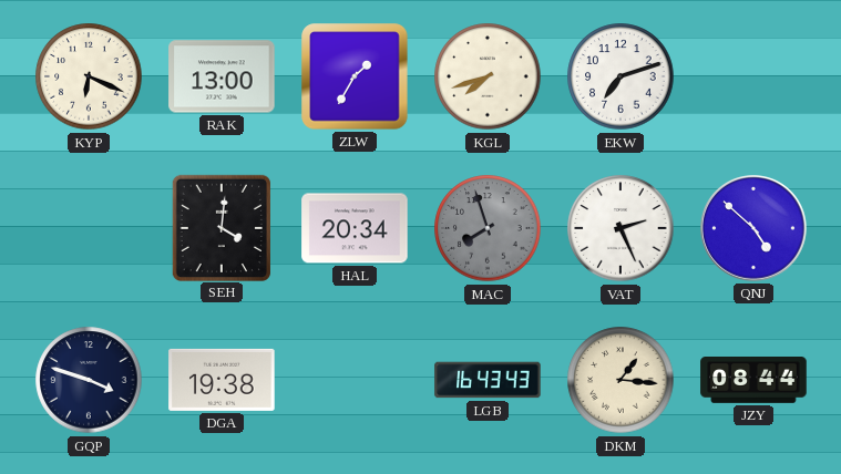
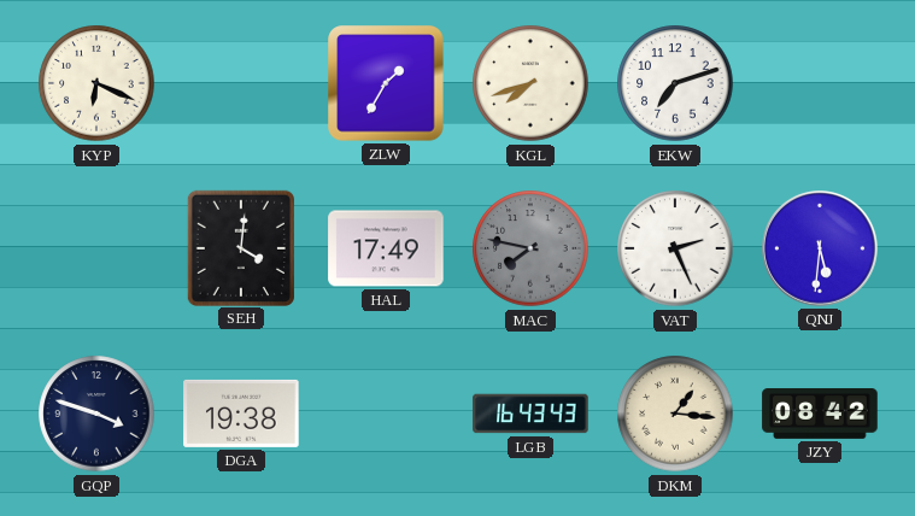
RAK: 13:00 -> none (222, 76)
HAL: 20:34 -> 17:49 (386, 248)
MAC: 7:57 -> 7:47 (530, 248)
QNJ: 4:52 -> 5:31 (820, 248)
JZY: 08:44 -> 08:42 (820, 414)
